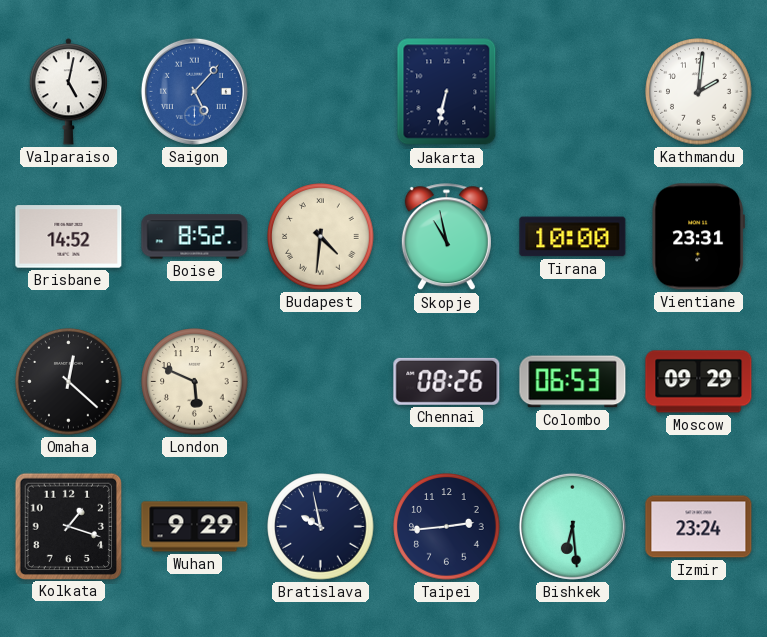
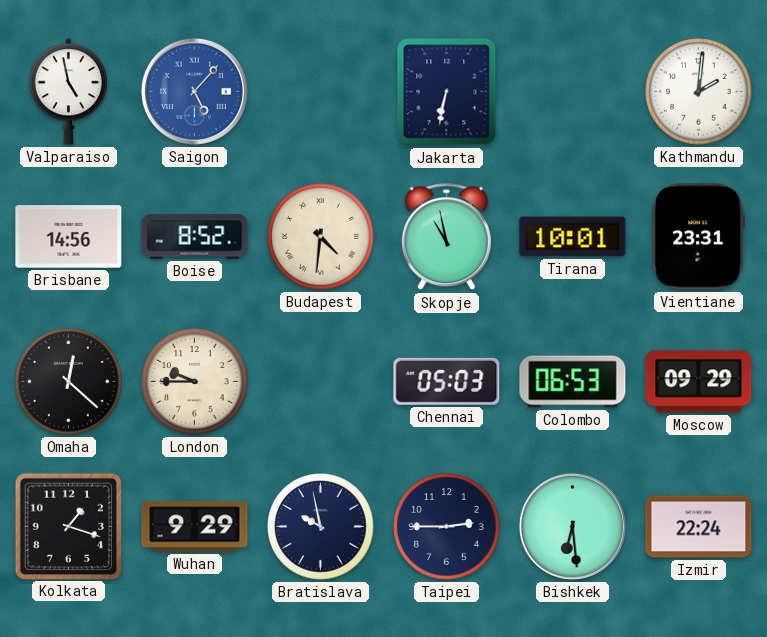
Valparaiso: 5:02 -> 4:58 (68, 92)
Brisbane: 14:52 -> 14:56 (69, 237)
Tirana: 10:00 -> 10:01 (573, 237)
London: 5:49 -> 9:45 (195, 382)
Chennai: 08:26 -> 05:03 (447, 381)
Taipei: 2:44 -> 2:45 (447, 527)
Izmir: 23:24 -> 22:24 (699, 527)
